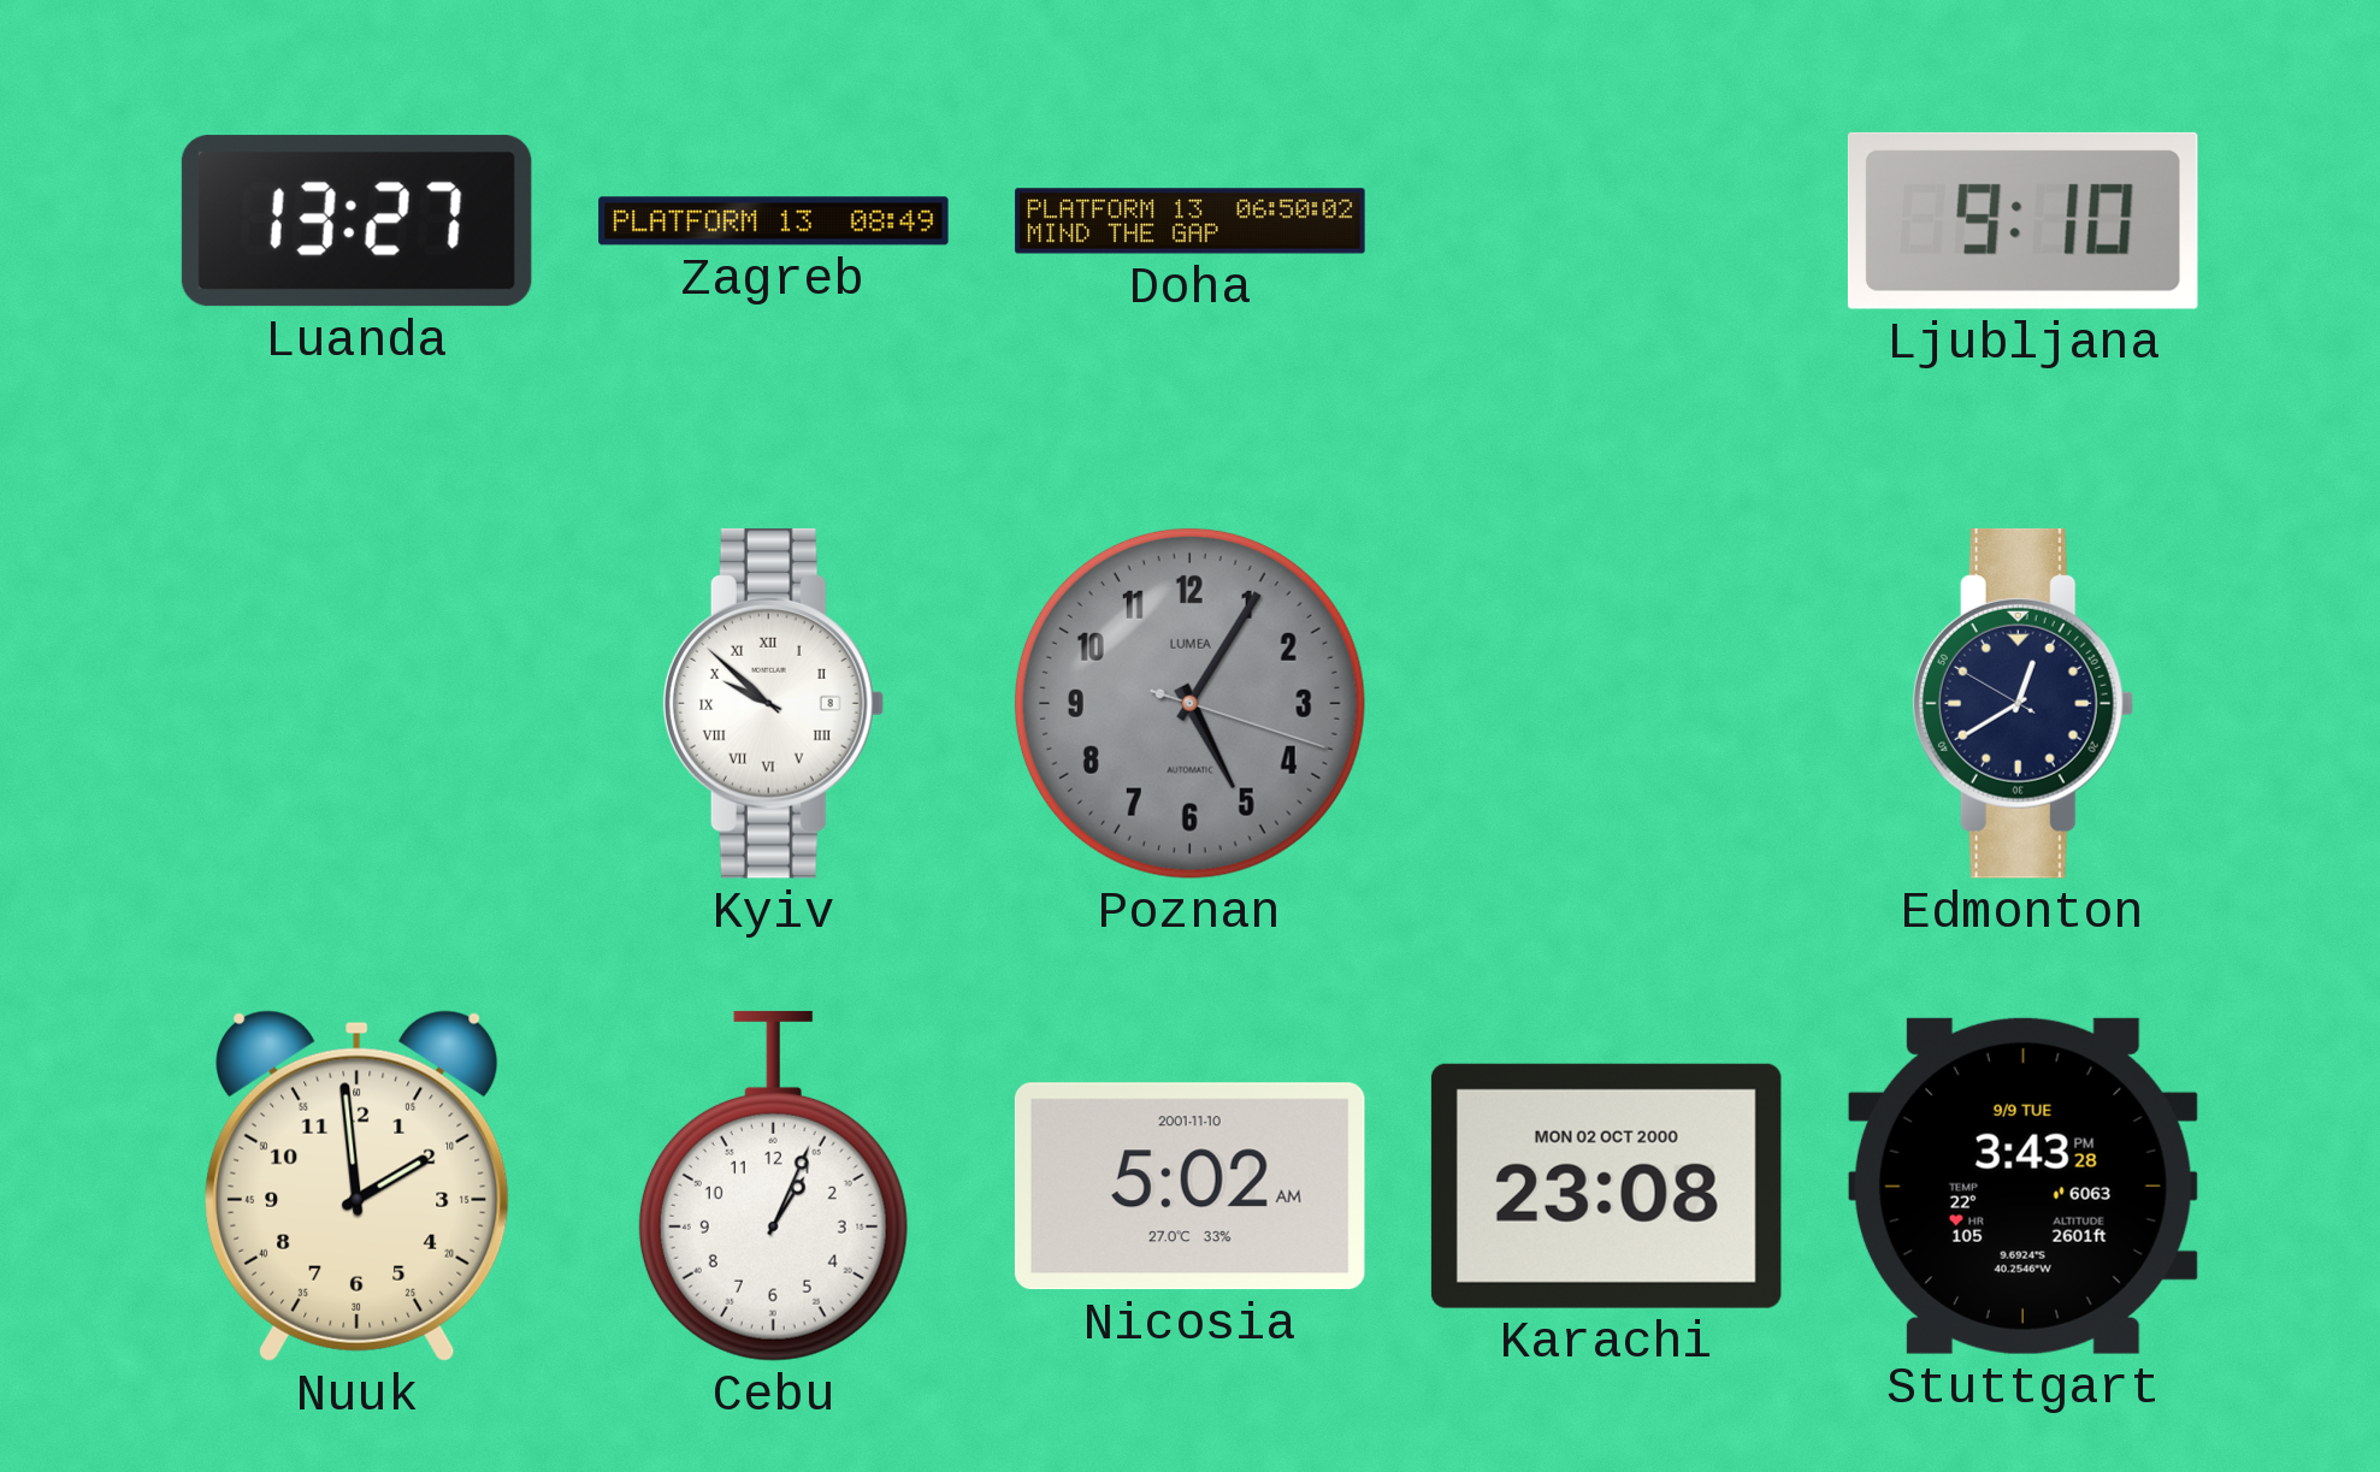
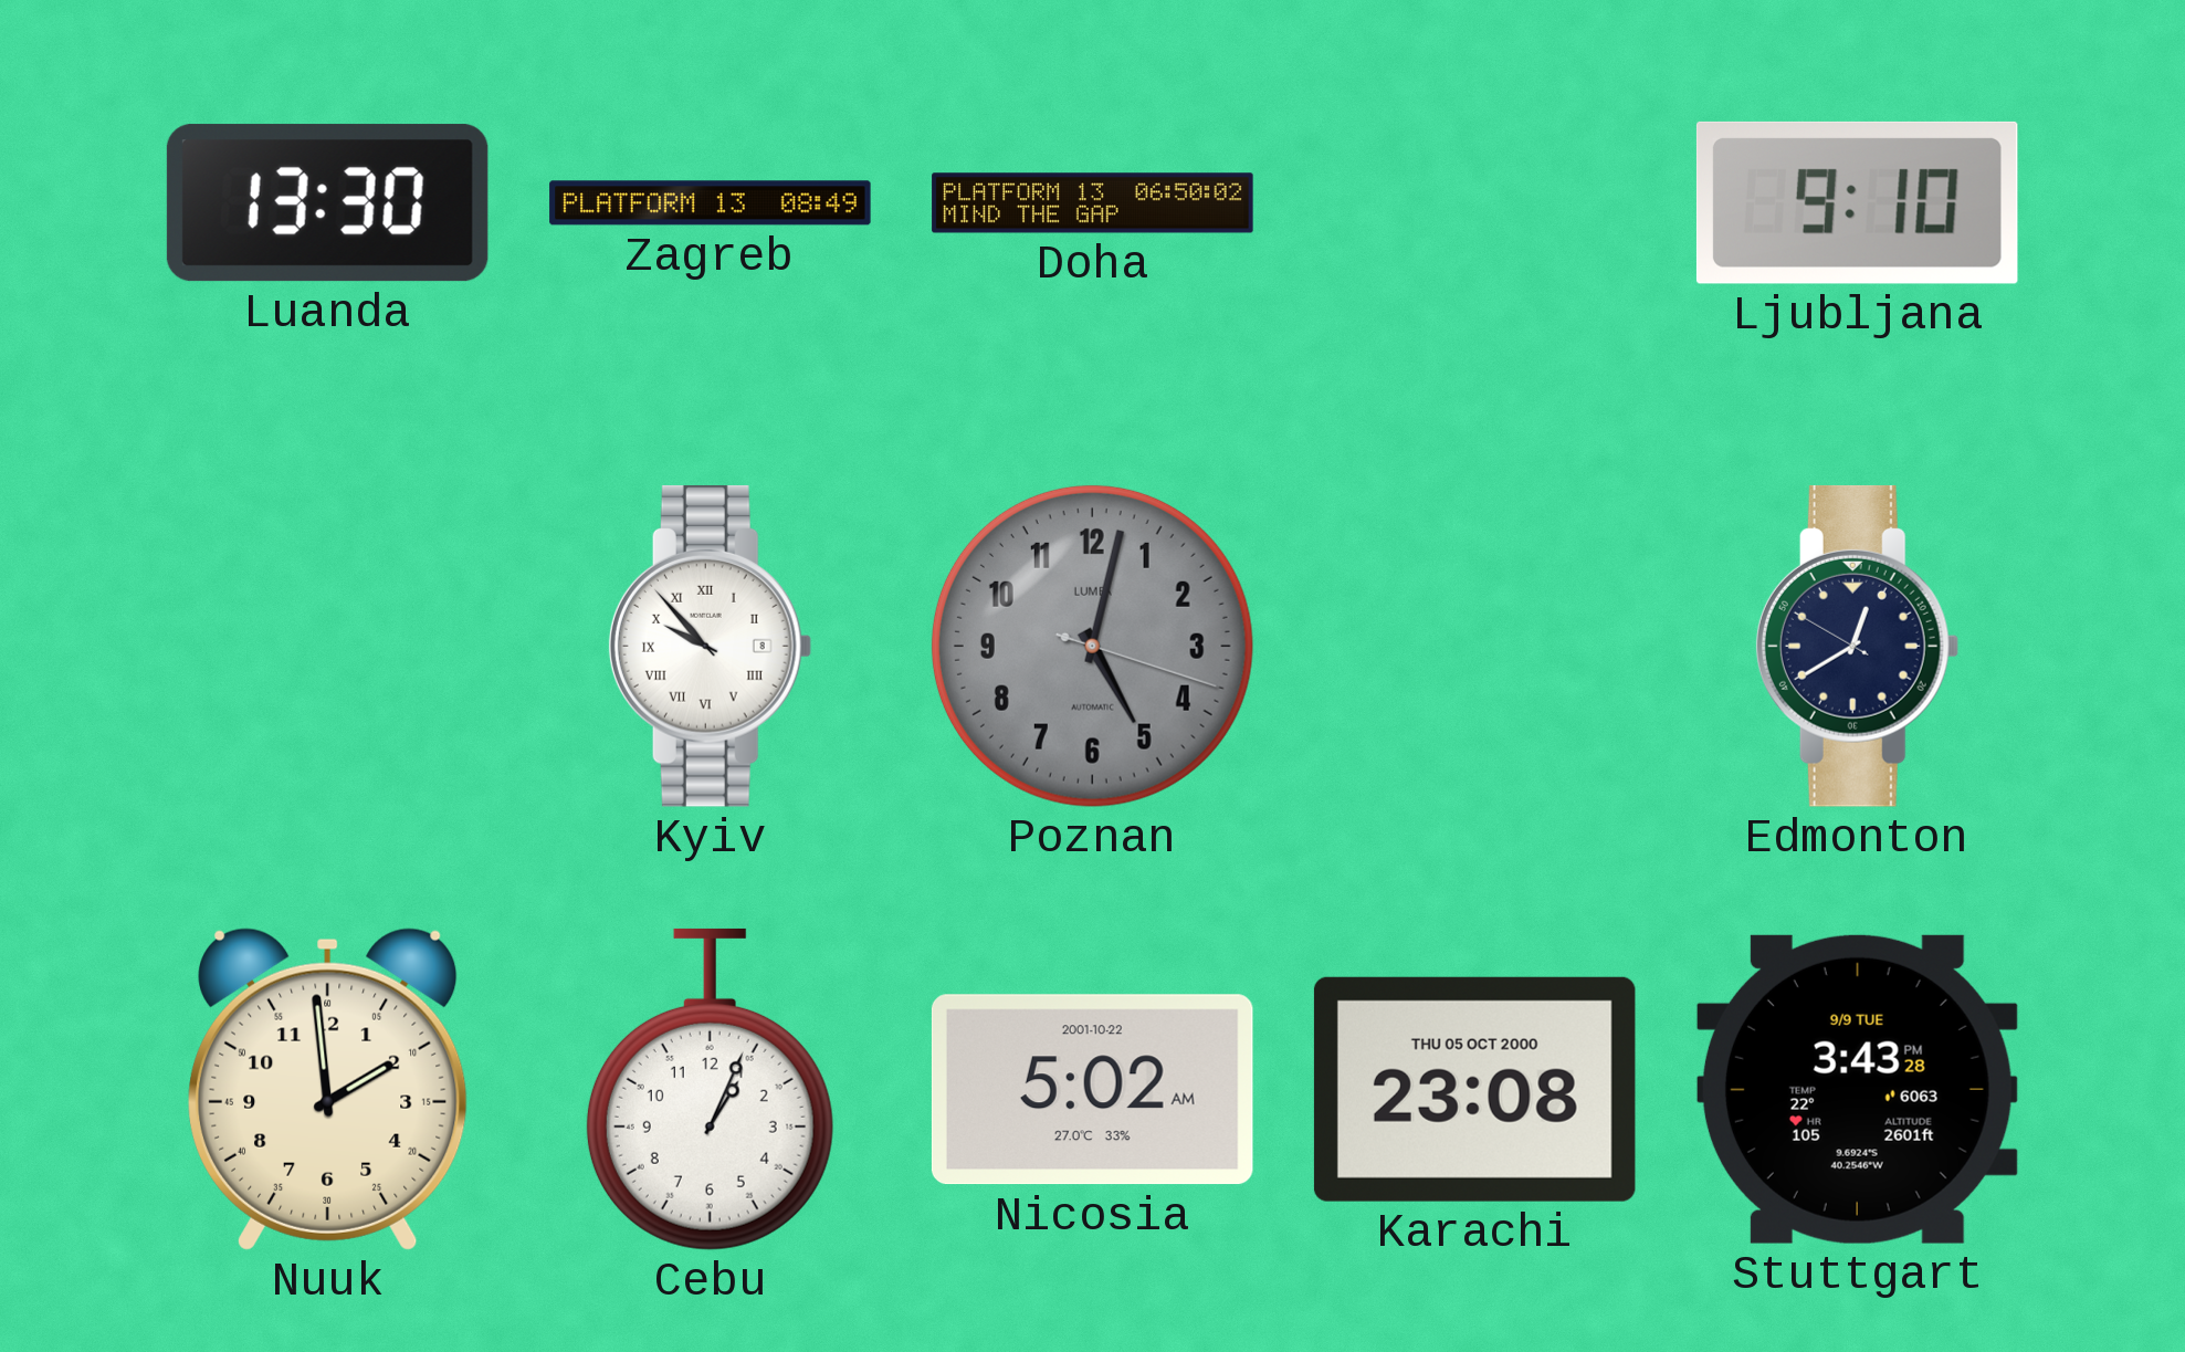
Luanda: 13:27 -> 13:30 (327, 203)
Kyiv: 9:52 -> 9:53 (710, 646)
Poznan: 5:05 -> 5:02 (1092, 646)
Nicosia date: 2001-11-10 -> 2001-10-22 (1092, 1090)
Karachi date: MON 02 OCT 2000 -> THU 05 OCT 2000 (1474, 1089)
